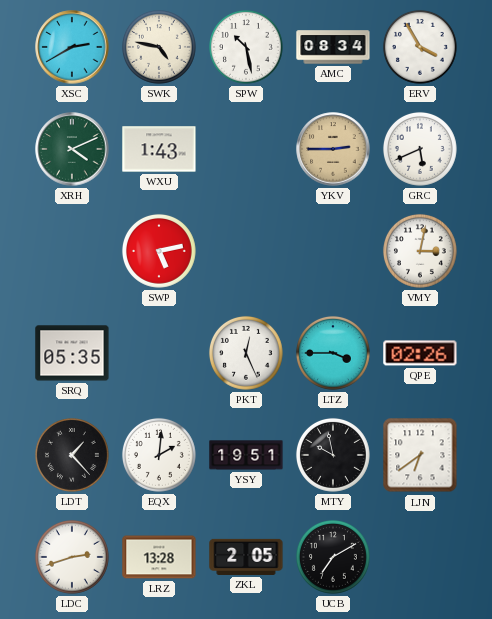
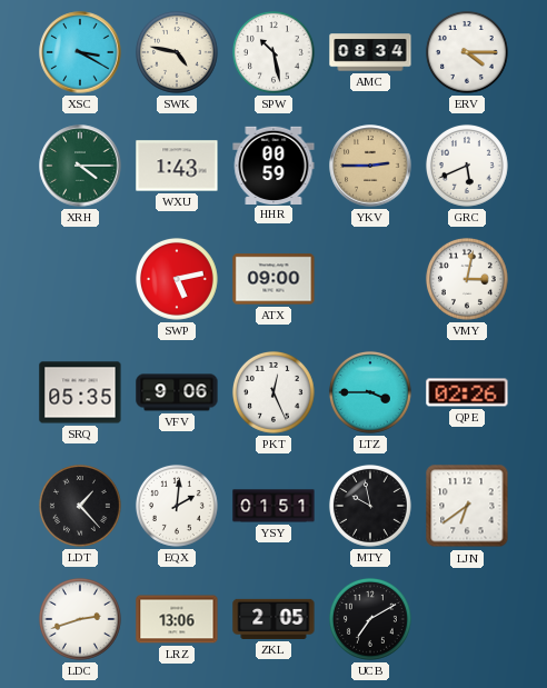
XSC: 2:40 -> 3:20 (80, 52)
ERV: 3:55 -> 4:15 (467, 52)
XRH: 4:11 -> 4:15 (80, 166)
HHR: none -> 00:59 (273, 164)
ATX: none -> 09:00 (273, 279)
VFV: none -> 9:06 (177, 392)
YSY: 19:51 -> 01:51 (273, 506)
LRZ: 13:28 -> 13:06 (177, 619)
